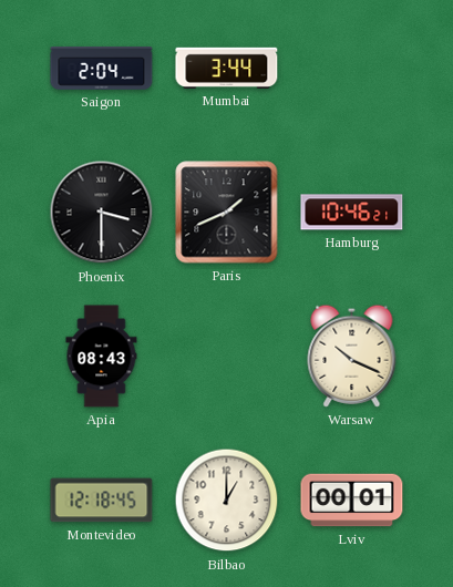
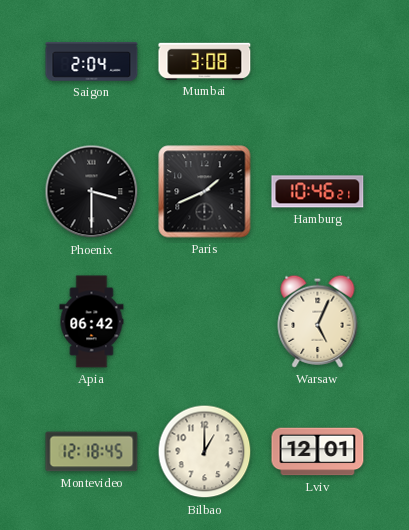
Mumbai: 3:44 -> 3:08 (205, 61)
Apia: 08:43 -> 06:42 (92, 322)
Warsaw: 10:19 -> 5:04 (318, 321)
Lviv: 00:01 -> 12:01 (318, 452)
